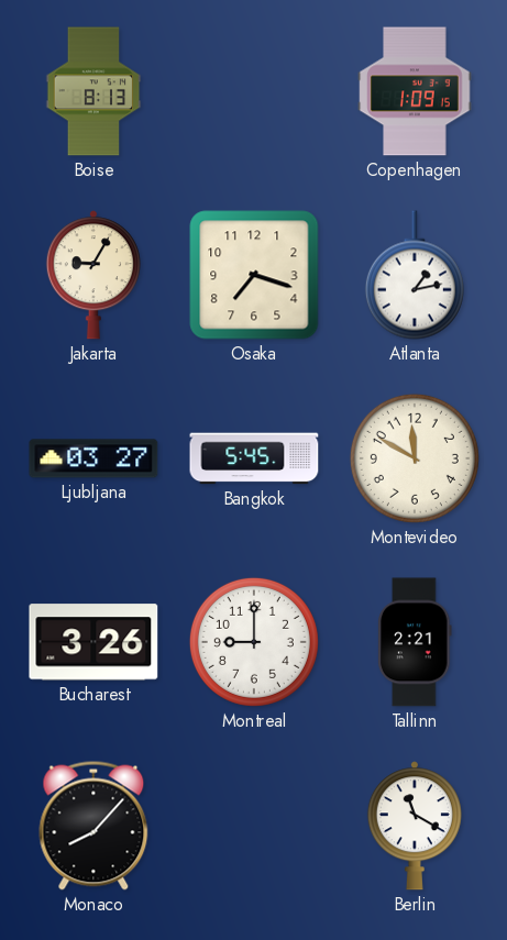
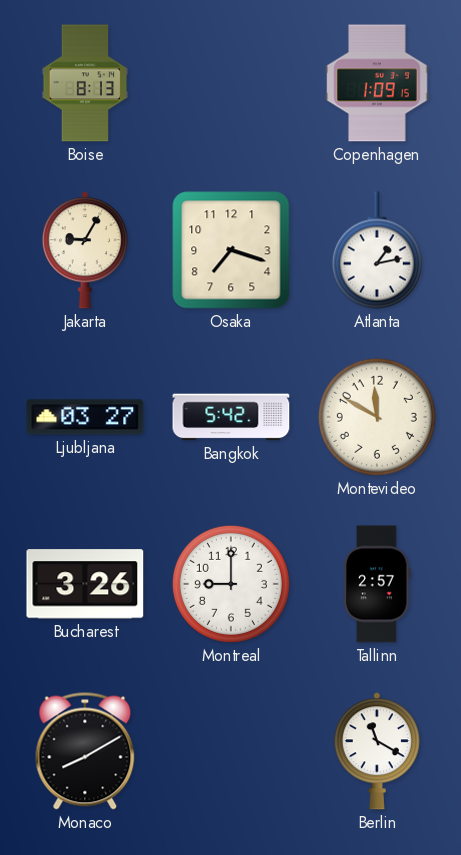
Bangkok: 5:45 -> 5:42 (231, 417)
Tallinn: 2:21 -> 2:57 (377, 584)
Monaco: 8:07 -> 8:10 (85, 751)
